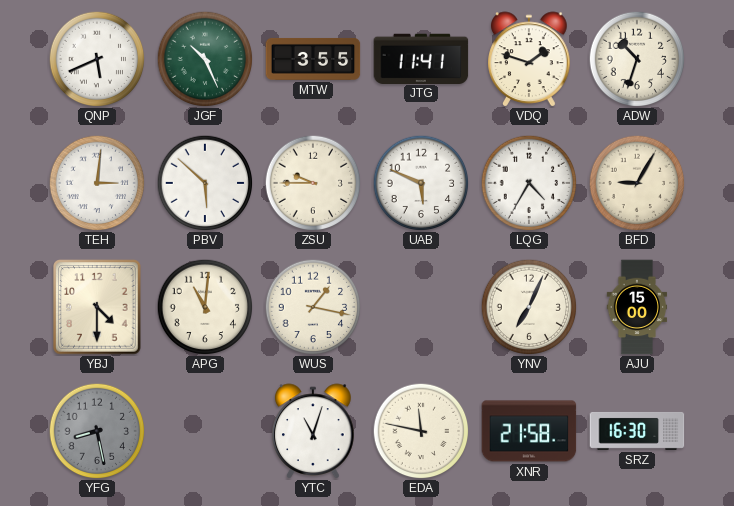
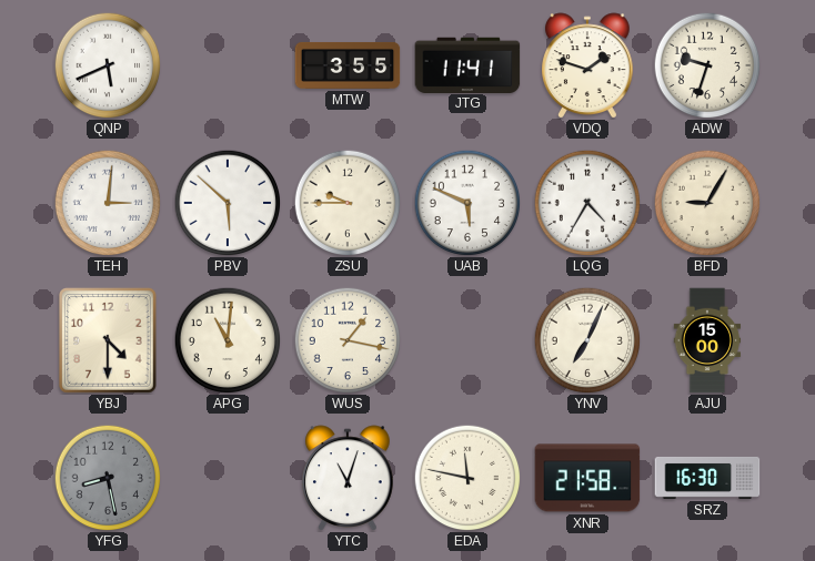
JGF: 10:26 -> none (205, 59)
ADW: 10:33 -> 9:33 (707, 65)
